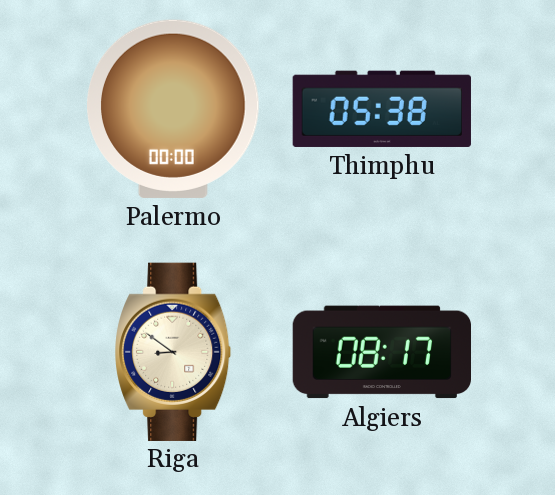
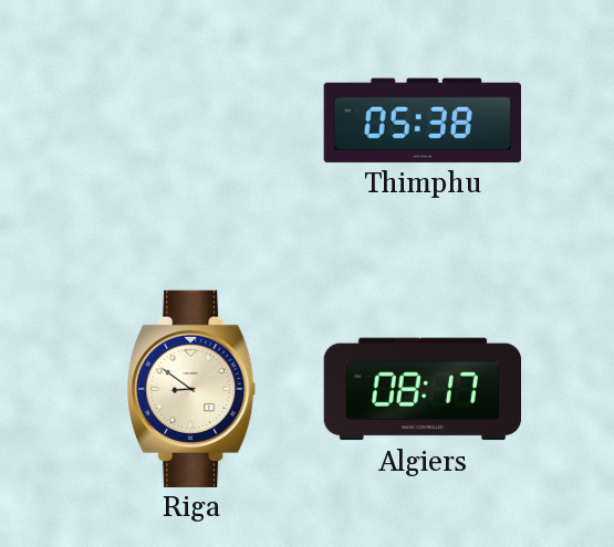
Palermo: 00:00 -> none (173, 109)
